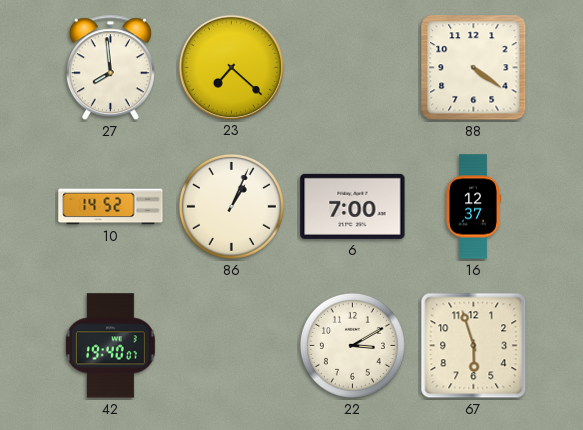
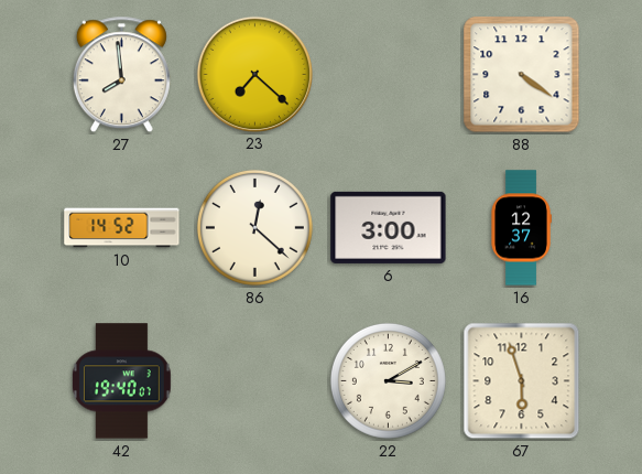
86: 1:04 -> 12:22 (254, 227)
6: 7:00 -> 3:00 (389, 227)
